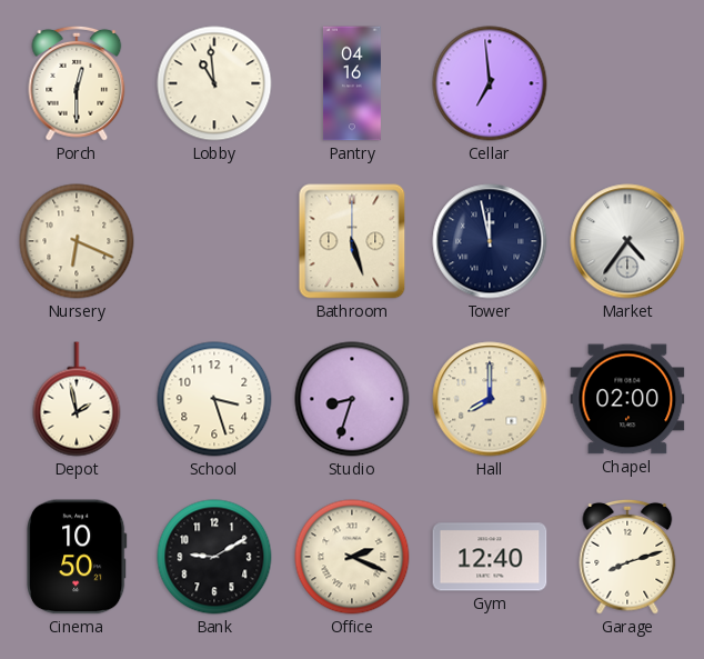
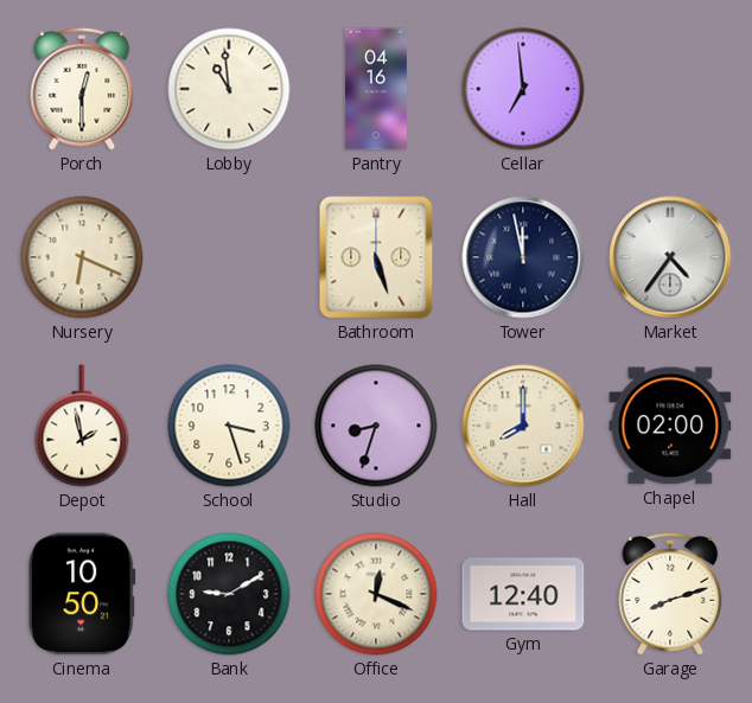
Office: 2:19 -> 12:19 (376, 594)
